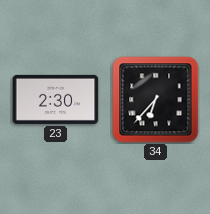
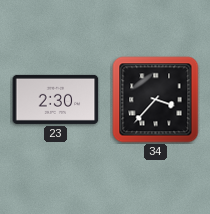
34: 6:37 -> 3:37 (156, 100)
